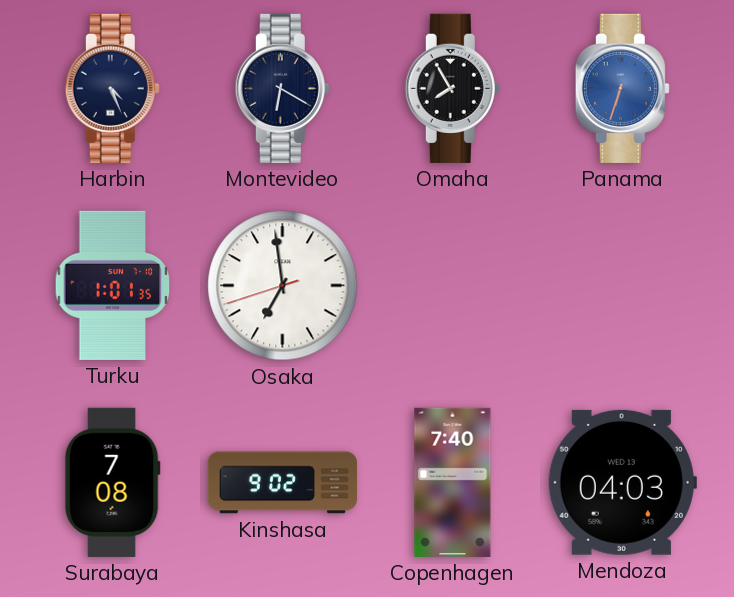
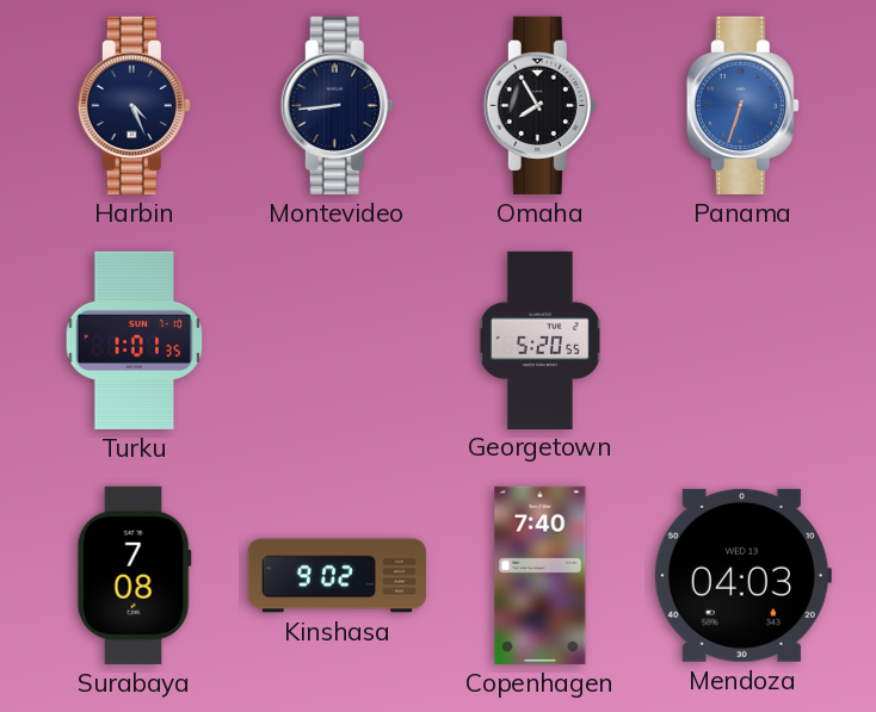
Montevideo: 6:20 -> 8:44 (337, 105)
Osaka: 6:58 -> none (283, 286)
Georgetown: none -> 5:20 (539, 340)
